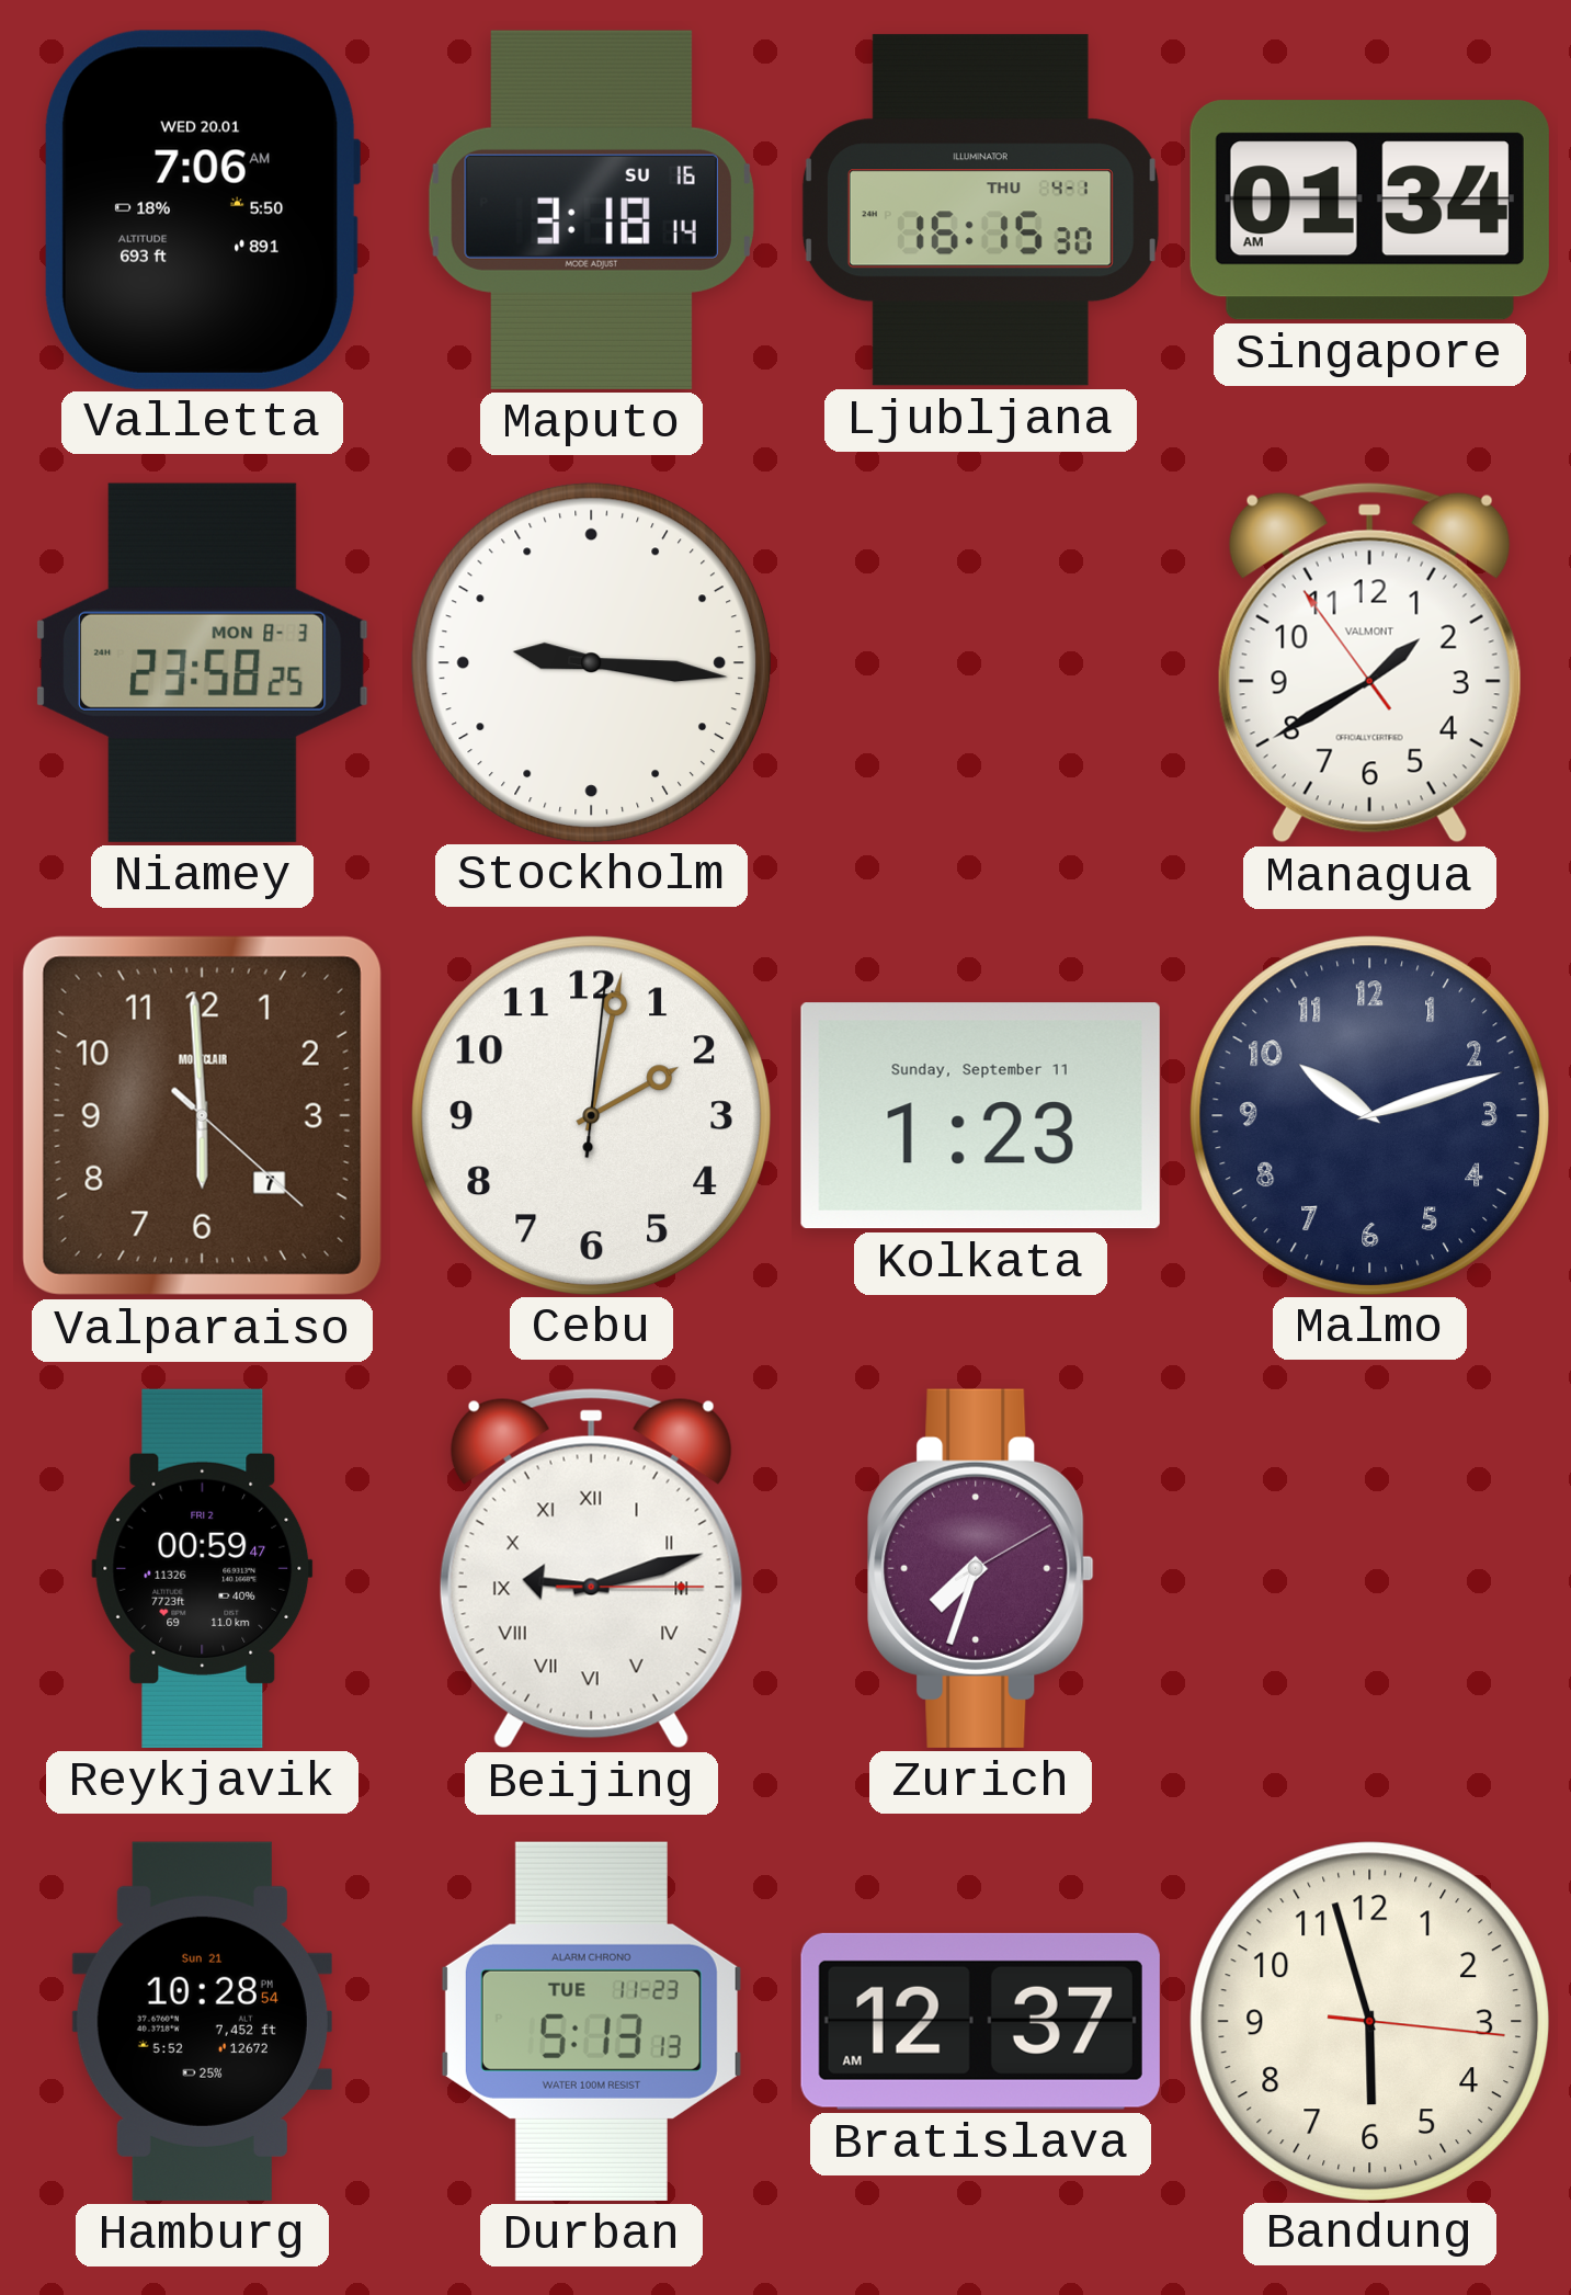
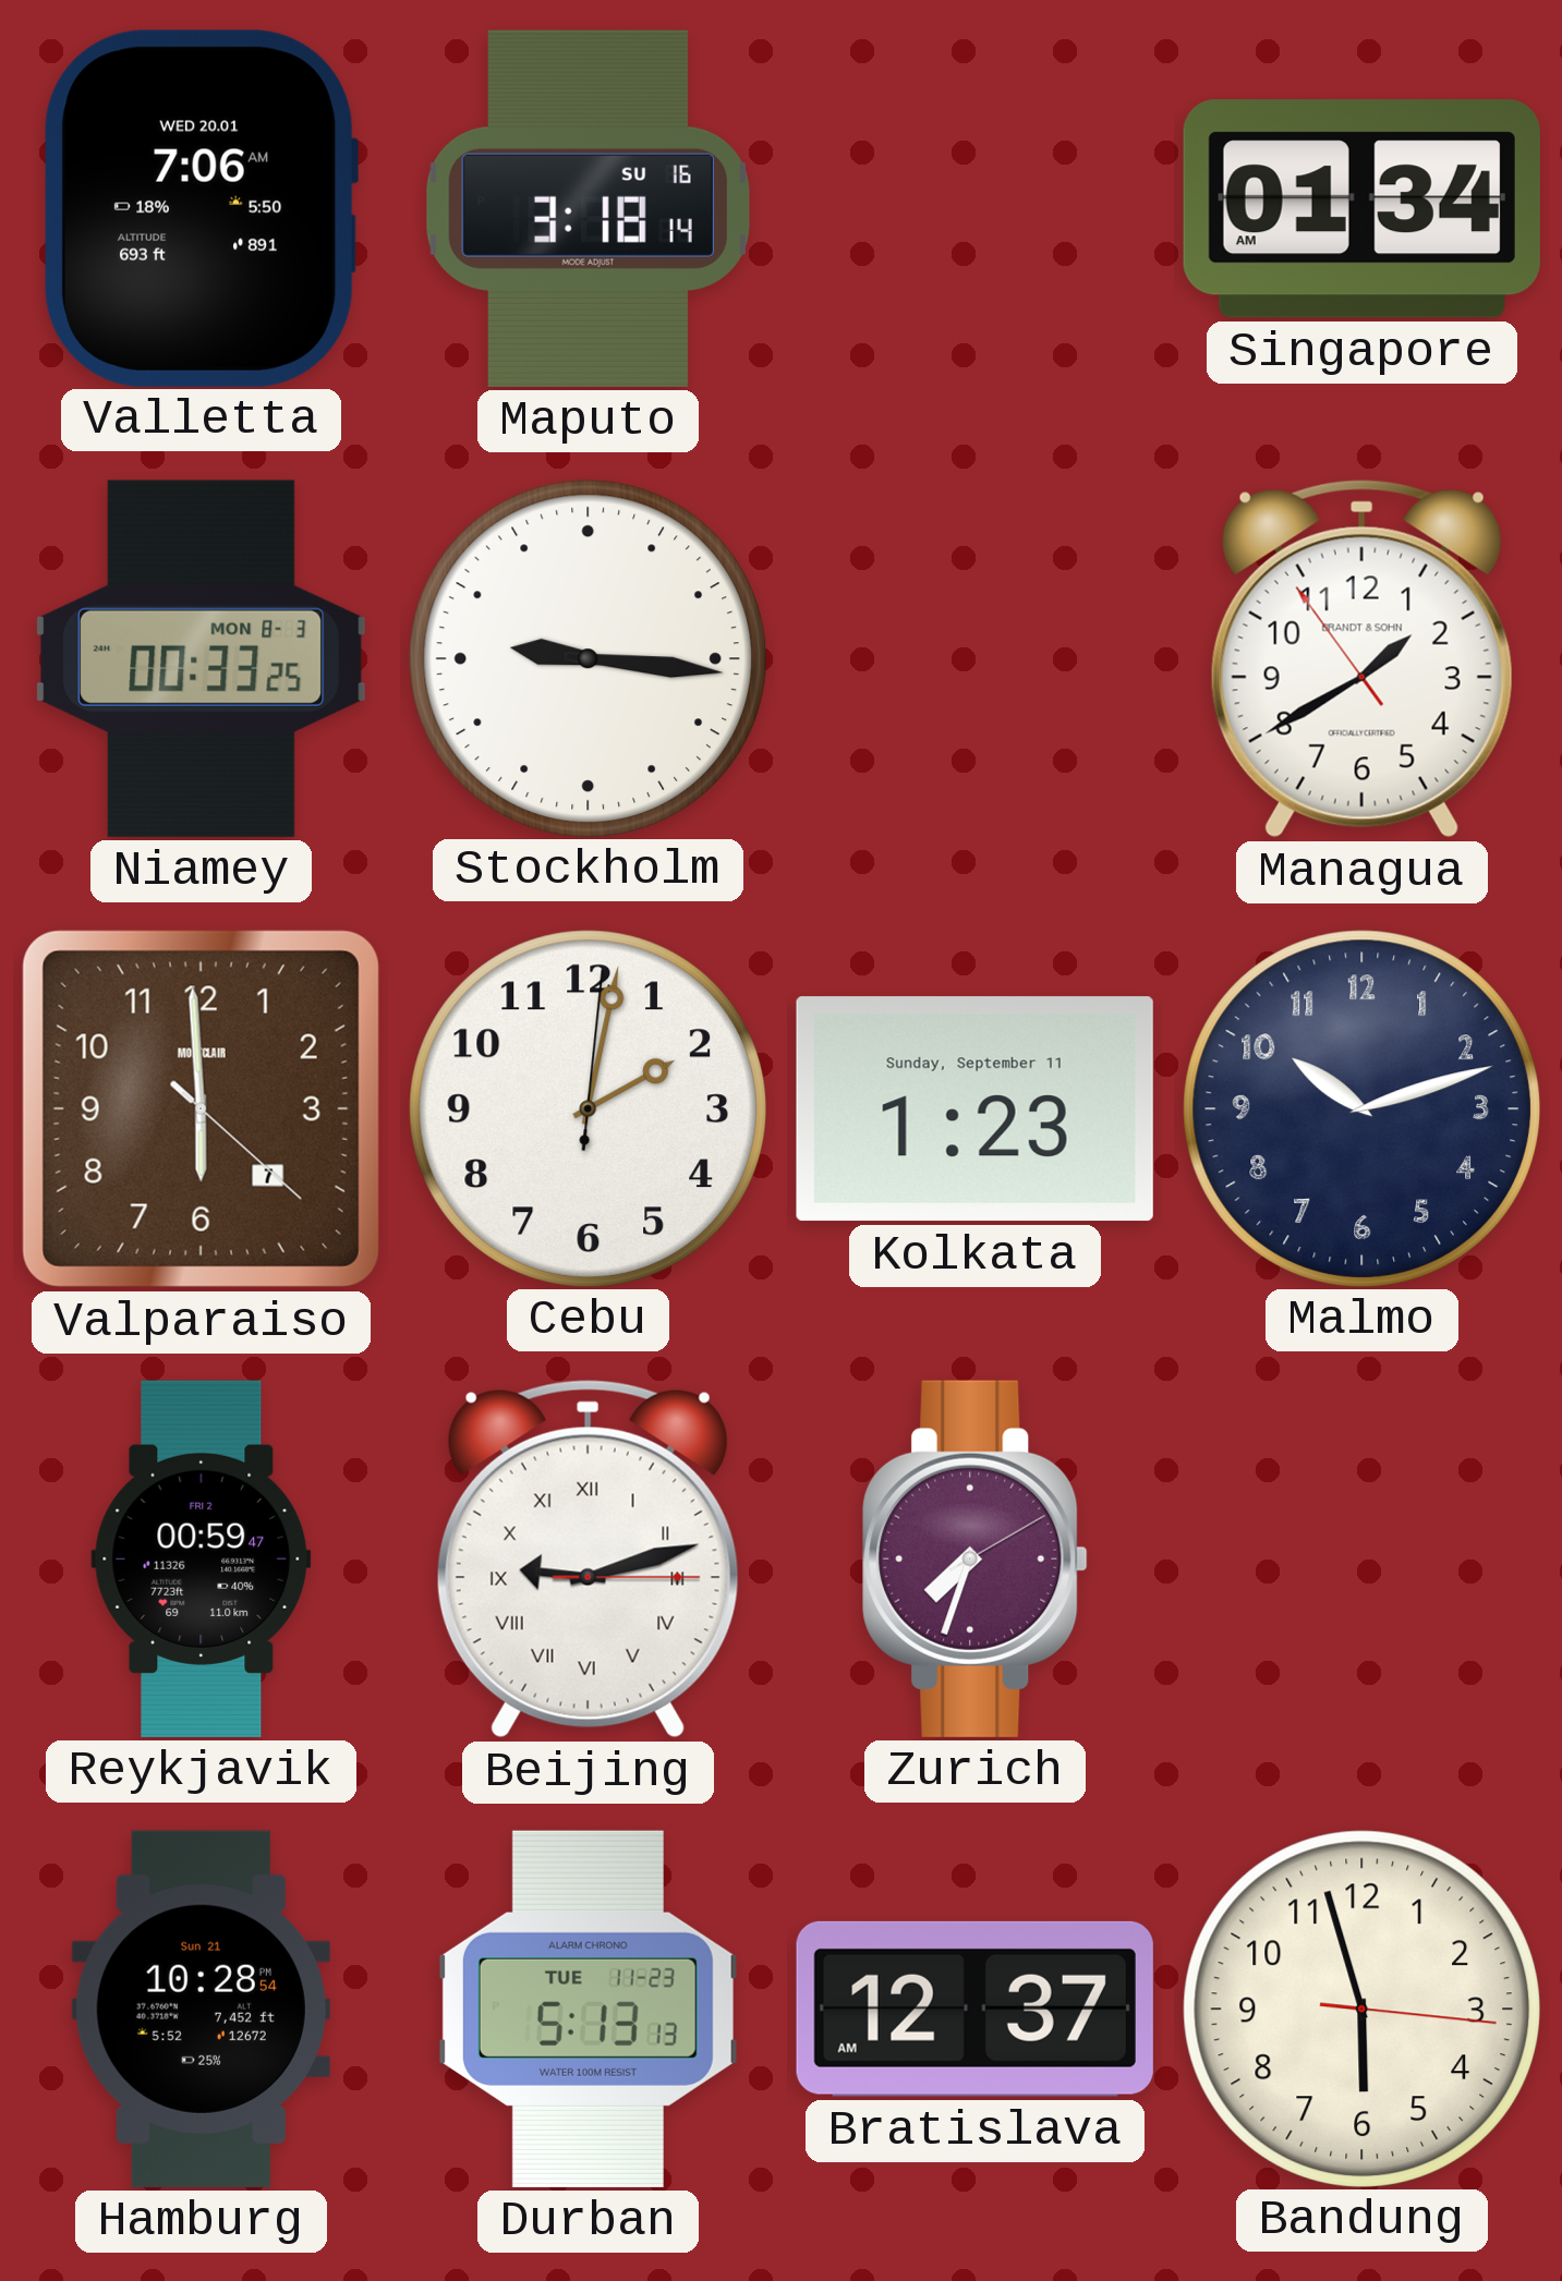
Ljubljana: 16:15 -> none (980, 211)
Niamey: 23:58 -> 00:33 (201, 658)
Managua brand: VALMONT -> BRANDT & SOHN (1361, 658)
